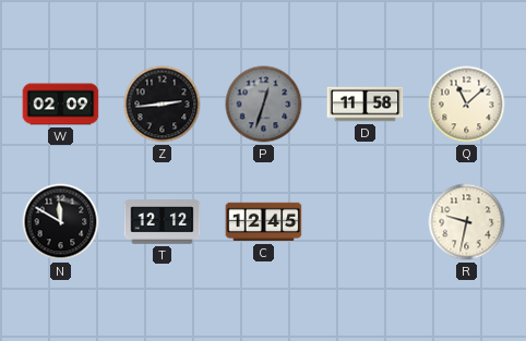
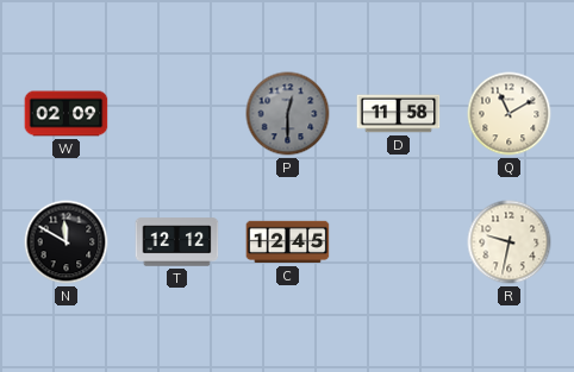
Z: 2:44 -> none (163, 105)
P: 12:33 -> 12:30 (288, 114)
Q: 11:08 -> 11:10 (510, 114)
